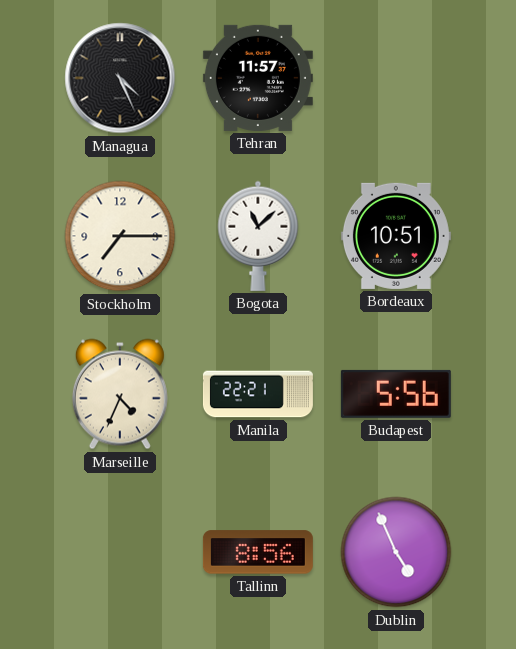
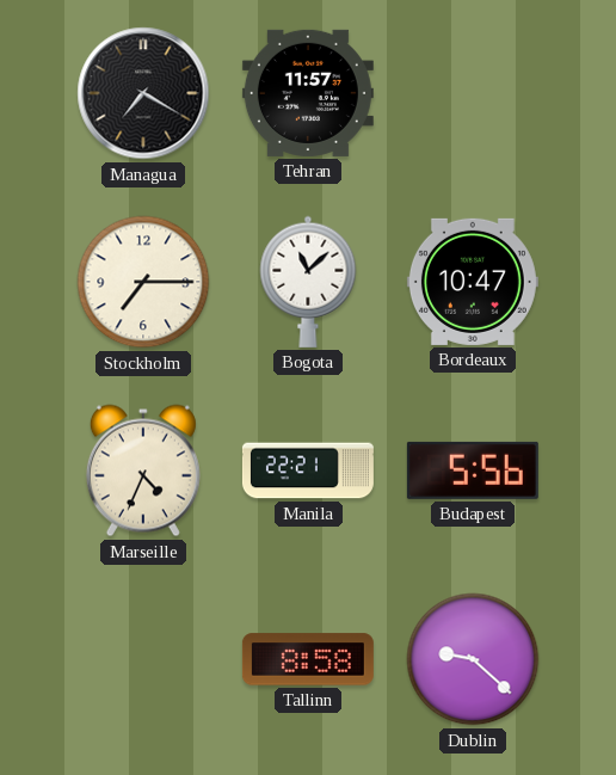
Managua: 4:26 -> 7:20 (143, 93)
Bordeaux: 10:51 -> 10:47 (473, 282)
Tallinn: 8:56 -> 8:58 (308, 659)
Dublin: 4:56 -> 9:22 (473, 659)
